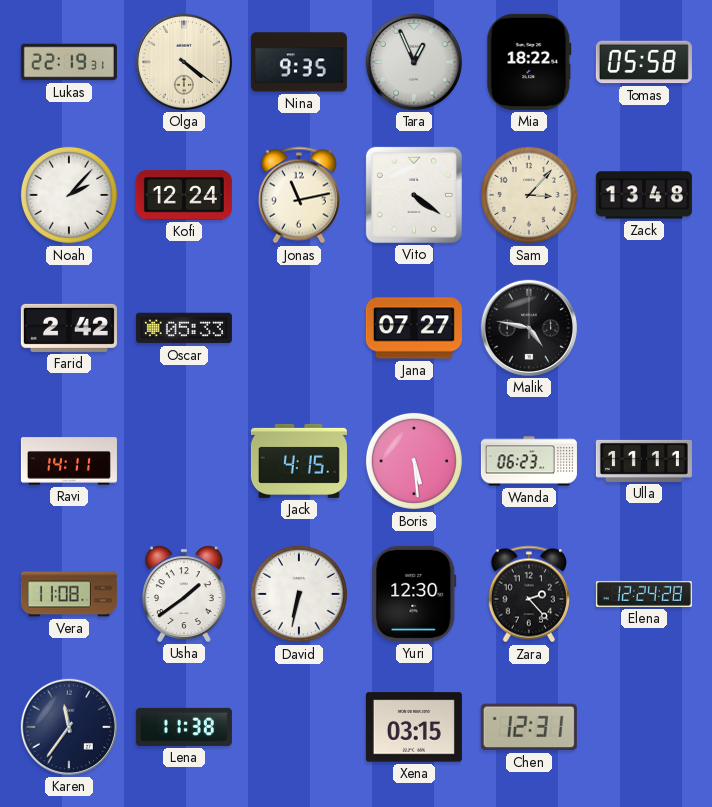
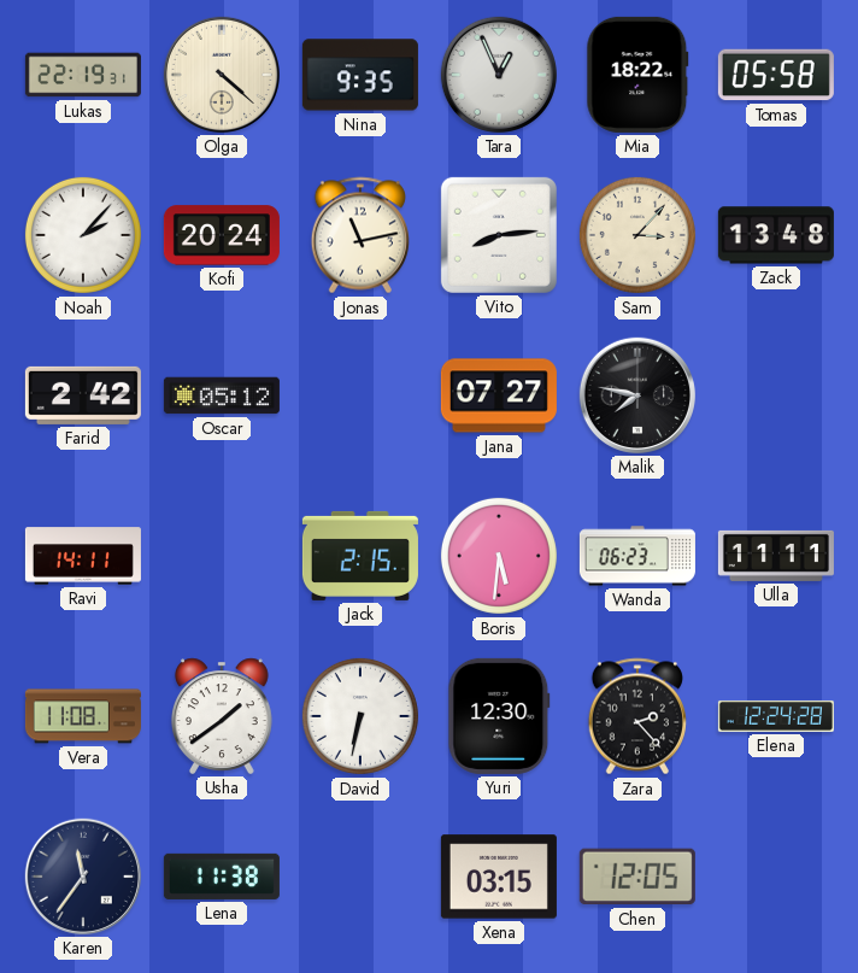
Olga: 4:21 -> 4:22 (222, 75)
Kofi: 12:24 -> 20:24 (222, 235)
Vito: 4:21 -> 8:14 (499, 235)
Oscar: 05:33 -> 05:12 (222, 395)
Malik: 4:47 -> 7:47 (637, 395)
Jack: 4:15 -> 2:15 (360, 556)
Boris: 5:29 -> 5:31 (499, 556)
Chen: 12:31 -> 12:05 (637, 877)
